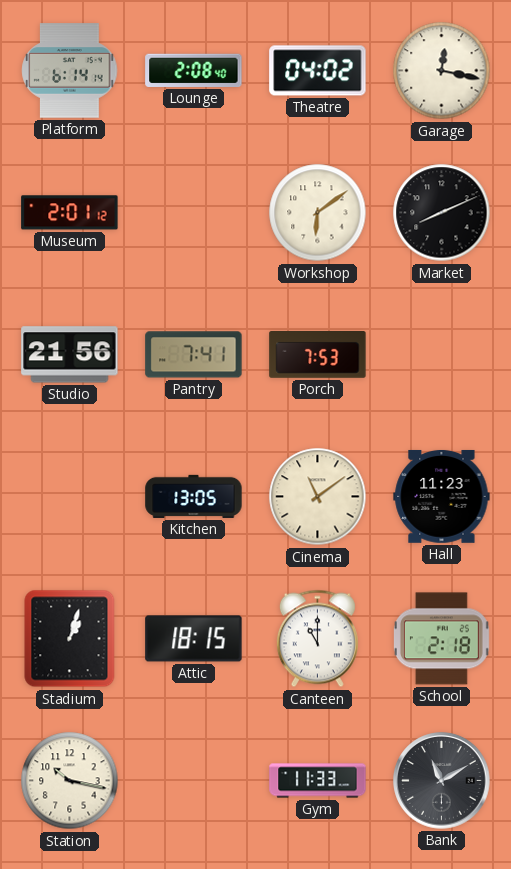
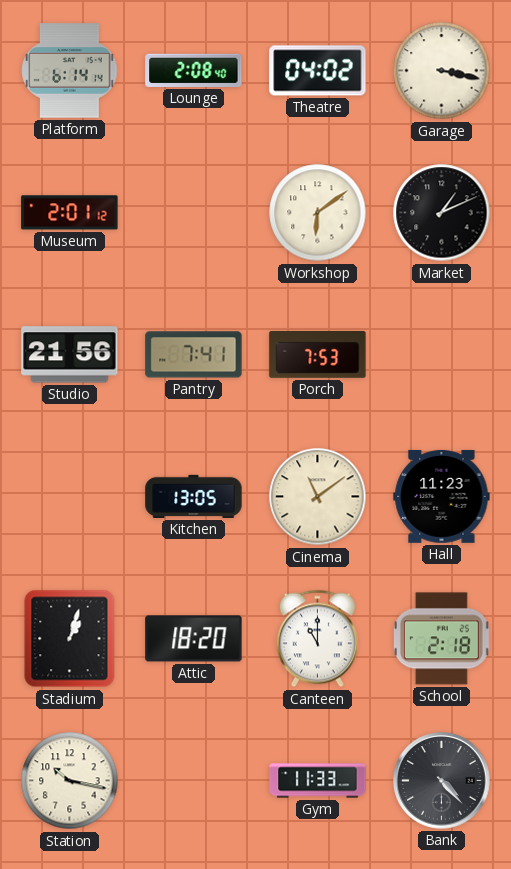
Garage: 12:17 -> 3:17 (442, 71)
Market: 8:11 -> 1:11 (442, 213)
Attic: 18:15 -> 18:20 (194, 639)
Bank: 11:10 -> 4:23 (442, 781)
